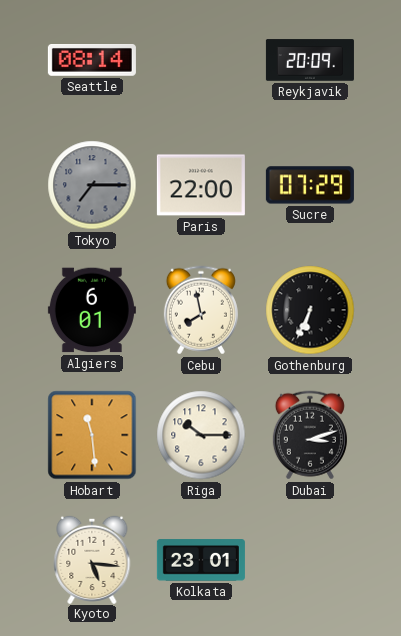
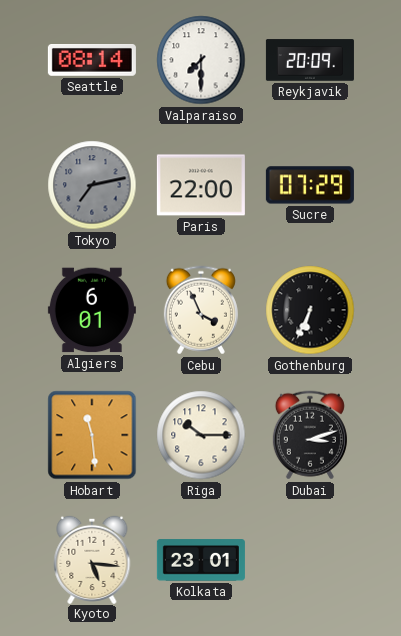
Valparaiso: none -> 7:30 (201, 60)
Tokyo: 7:15 -> 7:13 (92, 185)
Cebu: 7:58 -> 3:56 (201, 310)
